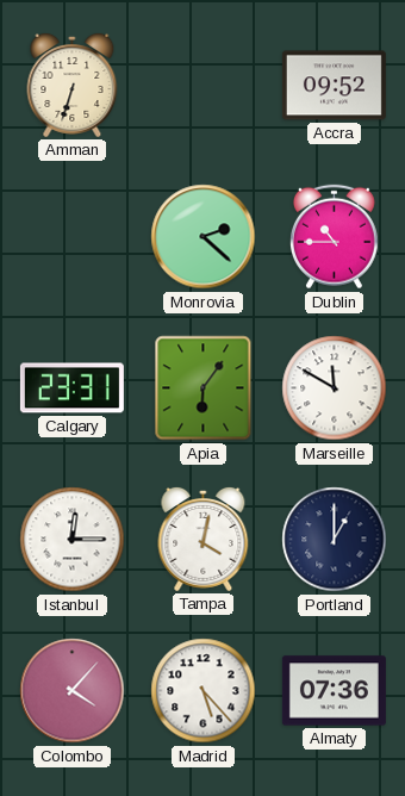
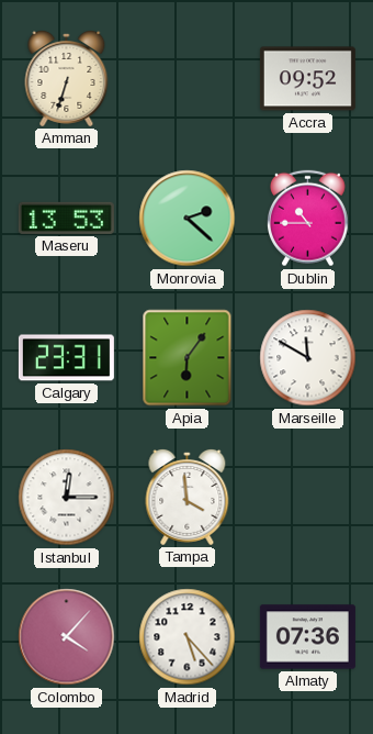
Maseru: none -> 13:53 (66, 218)
Tampa: 4:02 -> 3:59 (188, 497)
Portland: 1:00 -> none (335, 540)
